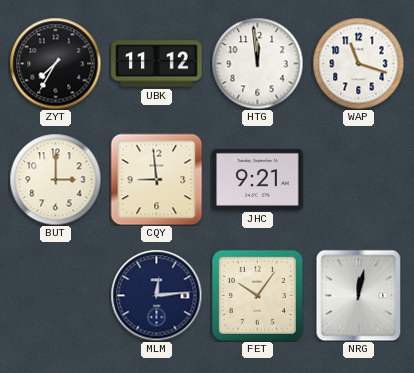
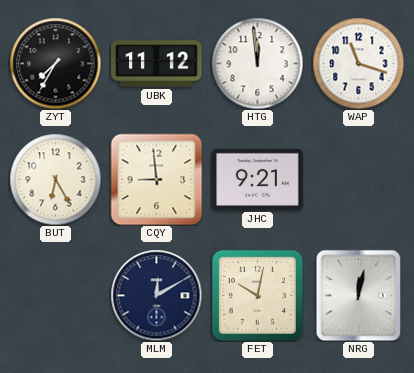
BUT: 3:00 -> 6:25 (55, 179)
MLM: 12:14 -> 12:10 (156, 295)
FET: 10:06 -> 10:02 (257, 295)
